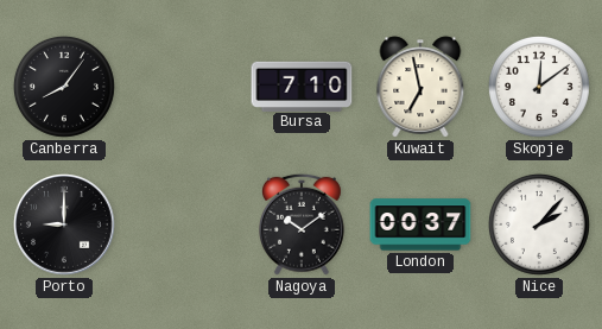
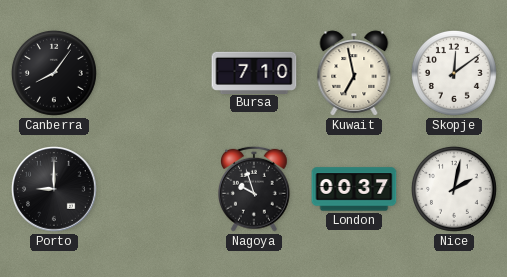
Nagoya: 10:09 -> 9:57 (254, 189)
Nice: 2:07 -> 2:02 (454, 189)
